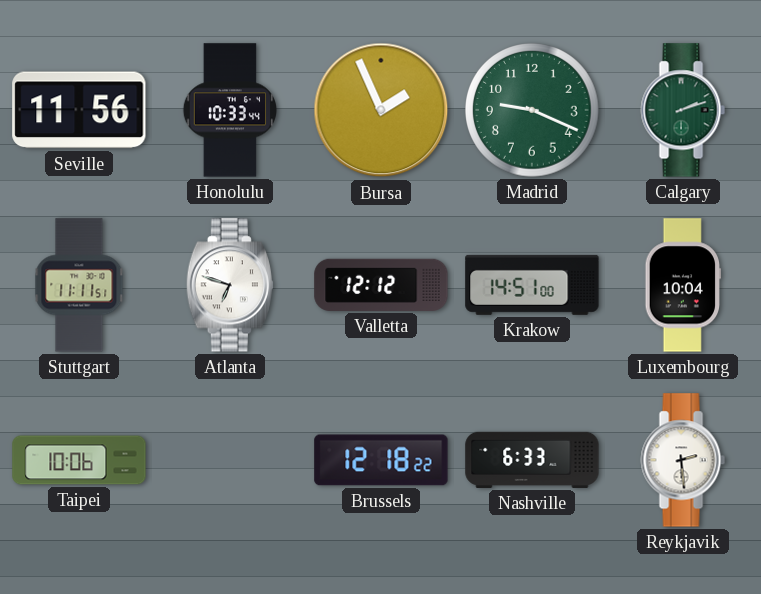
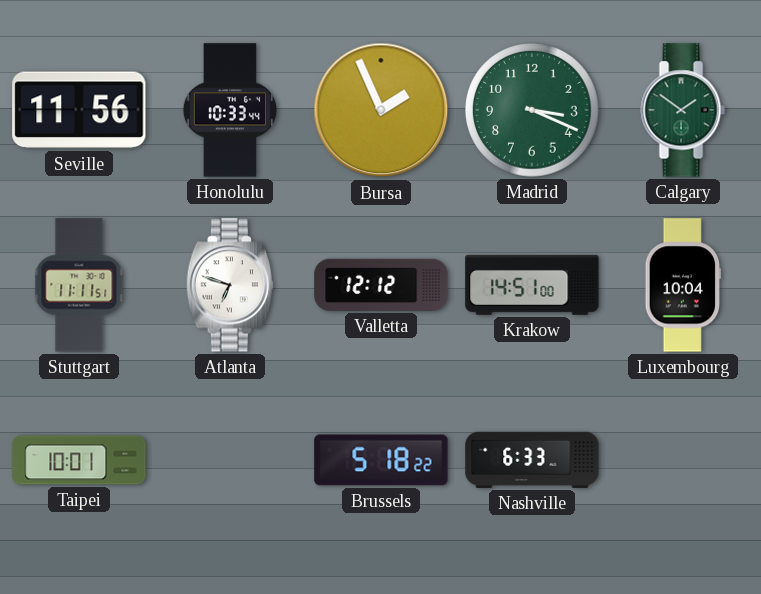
Madrid: 9:19 -> 3:19 (533, 111)
Calgary: 2:12 -> 1:51 (683, 110)
Taipei: 10:06 -> 10:01 (79, 460)
Brussels: 12:18 -> 5:18 (381, 460)
Reykjavik: 2:29 -> none (683, 460)
